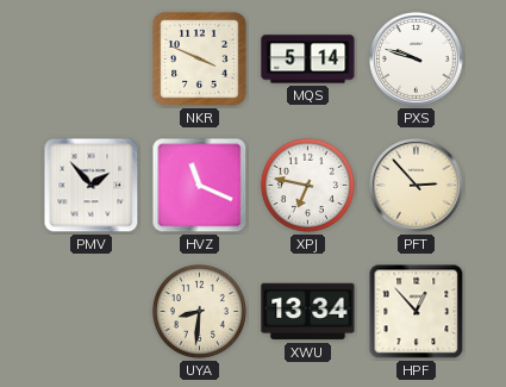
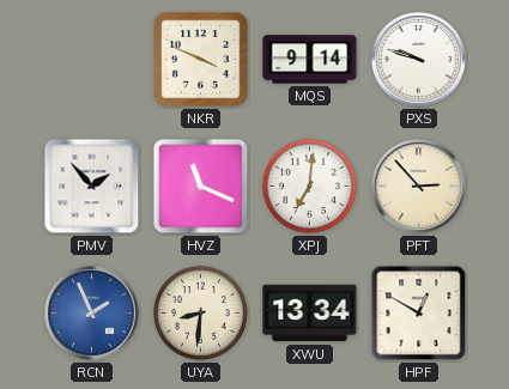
MQS: 5:14 -> 9:14 (310, 60)
XPJ: 6:47 -> 7:01 (309, 186)
RCN: none -> 1:56 (92, 314)
HPF: 12:53 -> 12:50 (419, 314)
